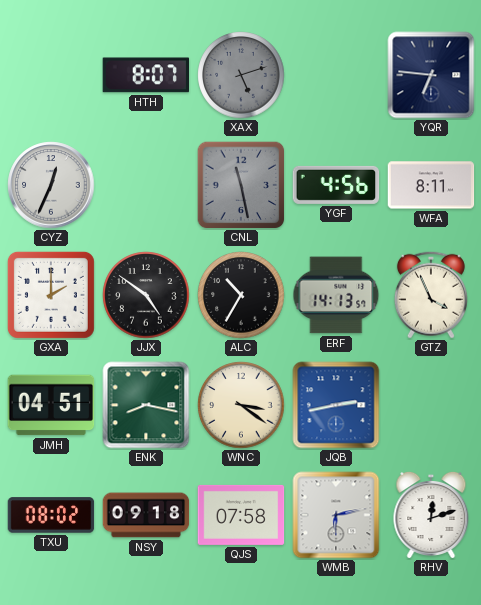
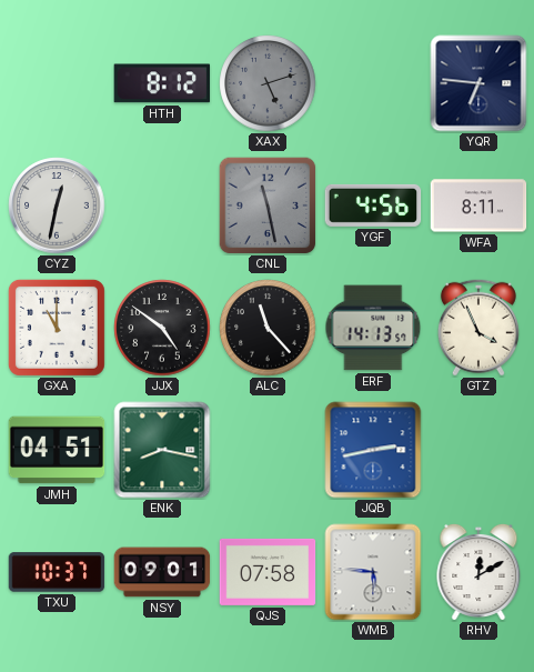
HTH: 8:07 -> 8:12 (162, 83)
CYZ: 12:34 -> 12:32 (57, 205)
GXA: 2:00 -> 11:00 (57, 328)
ALC: 10:35 -> 11:23 (268, 328)
WNC: 3:21 -> none (241, 405)
TXU: 08:02 -> 10:37 (57, 572)
NSY: 09:18 -> 09:01 (162, 572)
WMB: 6:13 -> 5:46 (373, 572)
RHV: 12:12 -> 12:10 (478, 572)
